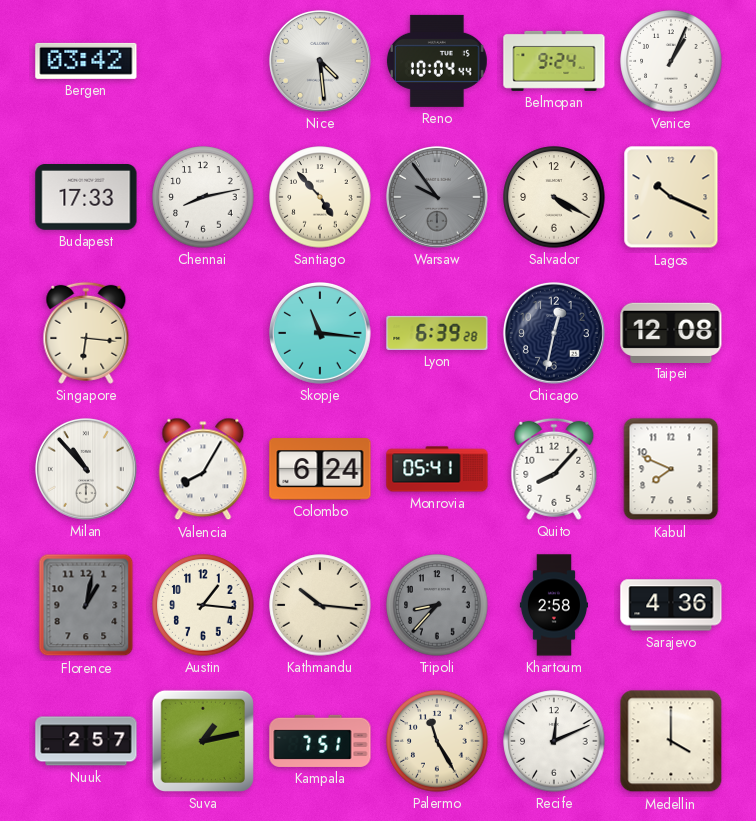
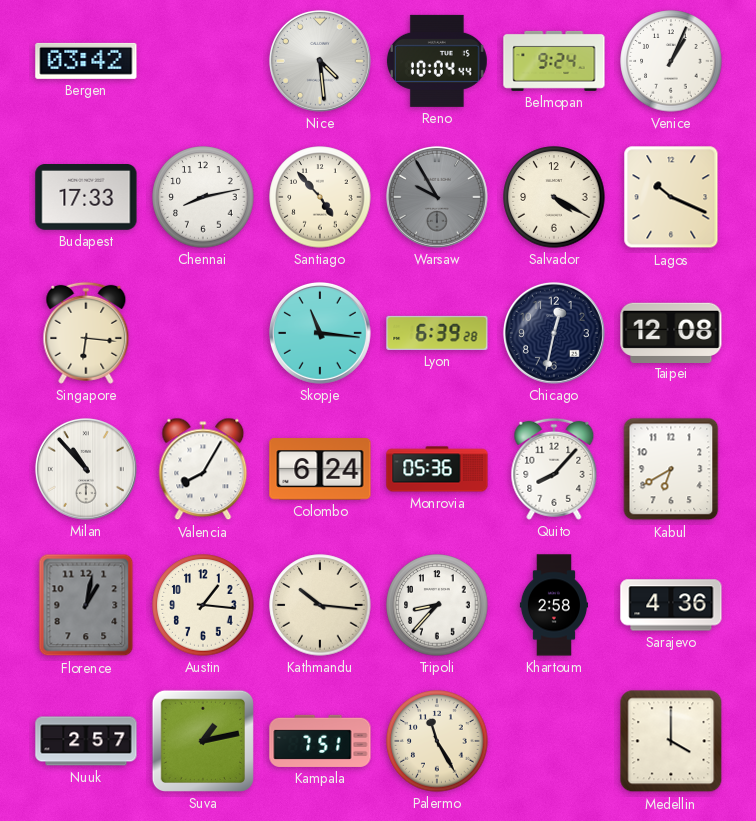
Warsaw: 9:54 -> 9:55 (437, 197)
Monrovia: 05:41 -> 05:36 (437, 469)
Kabul: 7:49 -> 6:40 (671, 469)
Tripoli dial: grey -> white (437, 605)
Recife: 12:11 -> none (554, 741)
